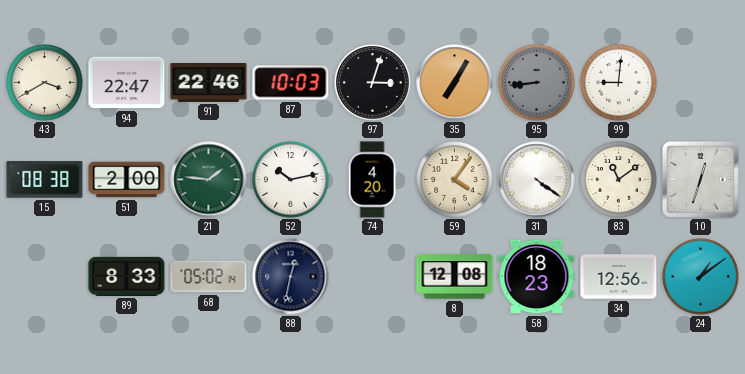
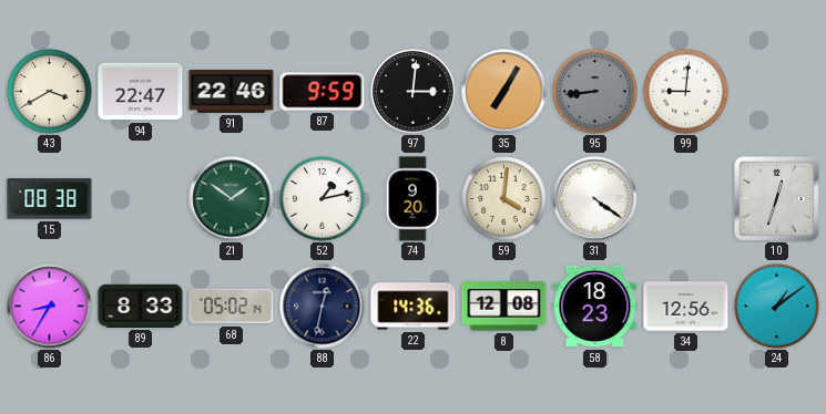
87: 10:03 -> 9:59 (323, 92)
97: 3:03 -> 3:01 (414, 92)
51: 2:00 -> none (127, 180)
21: 1:46 -> 1:51 (232, 199)
52: 10:13 -> 1:13 (323, 199)
74: 4:20 -> 9:20 (412, 199)
59: 4:06 -> 4:01 (504, 199)
83: 11:09 -> none (619, 180)
86: none -> 8:35 (50, 307)
22: none -> 14:36 (414, 307)
